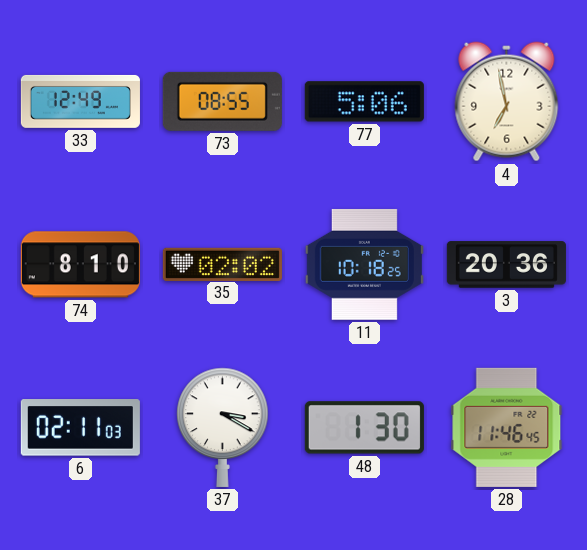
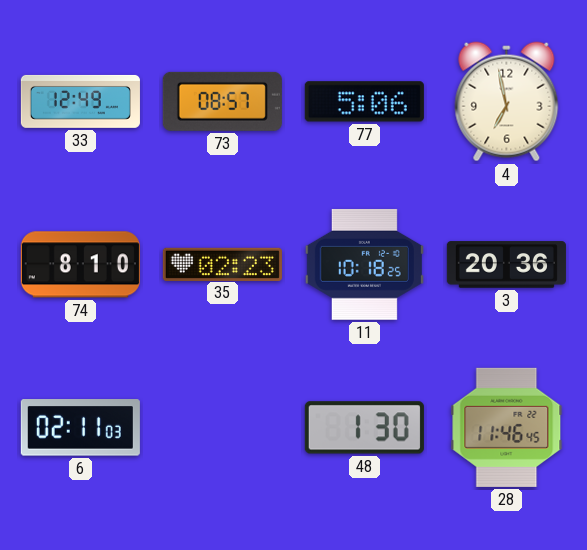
73: 08:55 -> 08:57 (222, 101)
35: 02:02 -> 02:23 (222, 264)
37: 3:20 -> none (223, 427)
